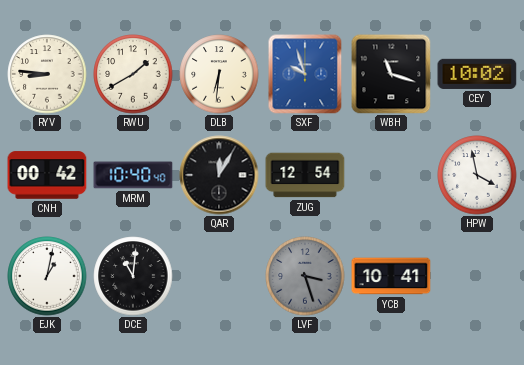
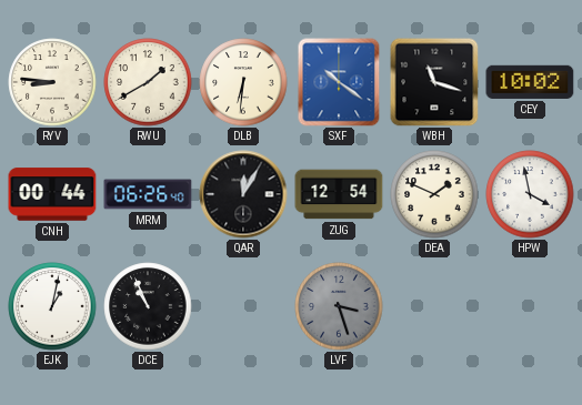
SXF: 9:57 -> 10:21 (339, 82)
CNH: 00:42 -> 00:44 (52, 194)
MRM: 10:40 -> 06:26 (148, 194)
DEA: none -> 1:49 (434, 194)
DCE: 11:01 -> 10:56 (148, 306)
YCB: 10:41 -> none (391, 276)
